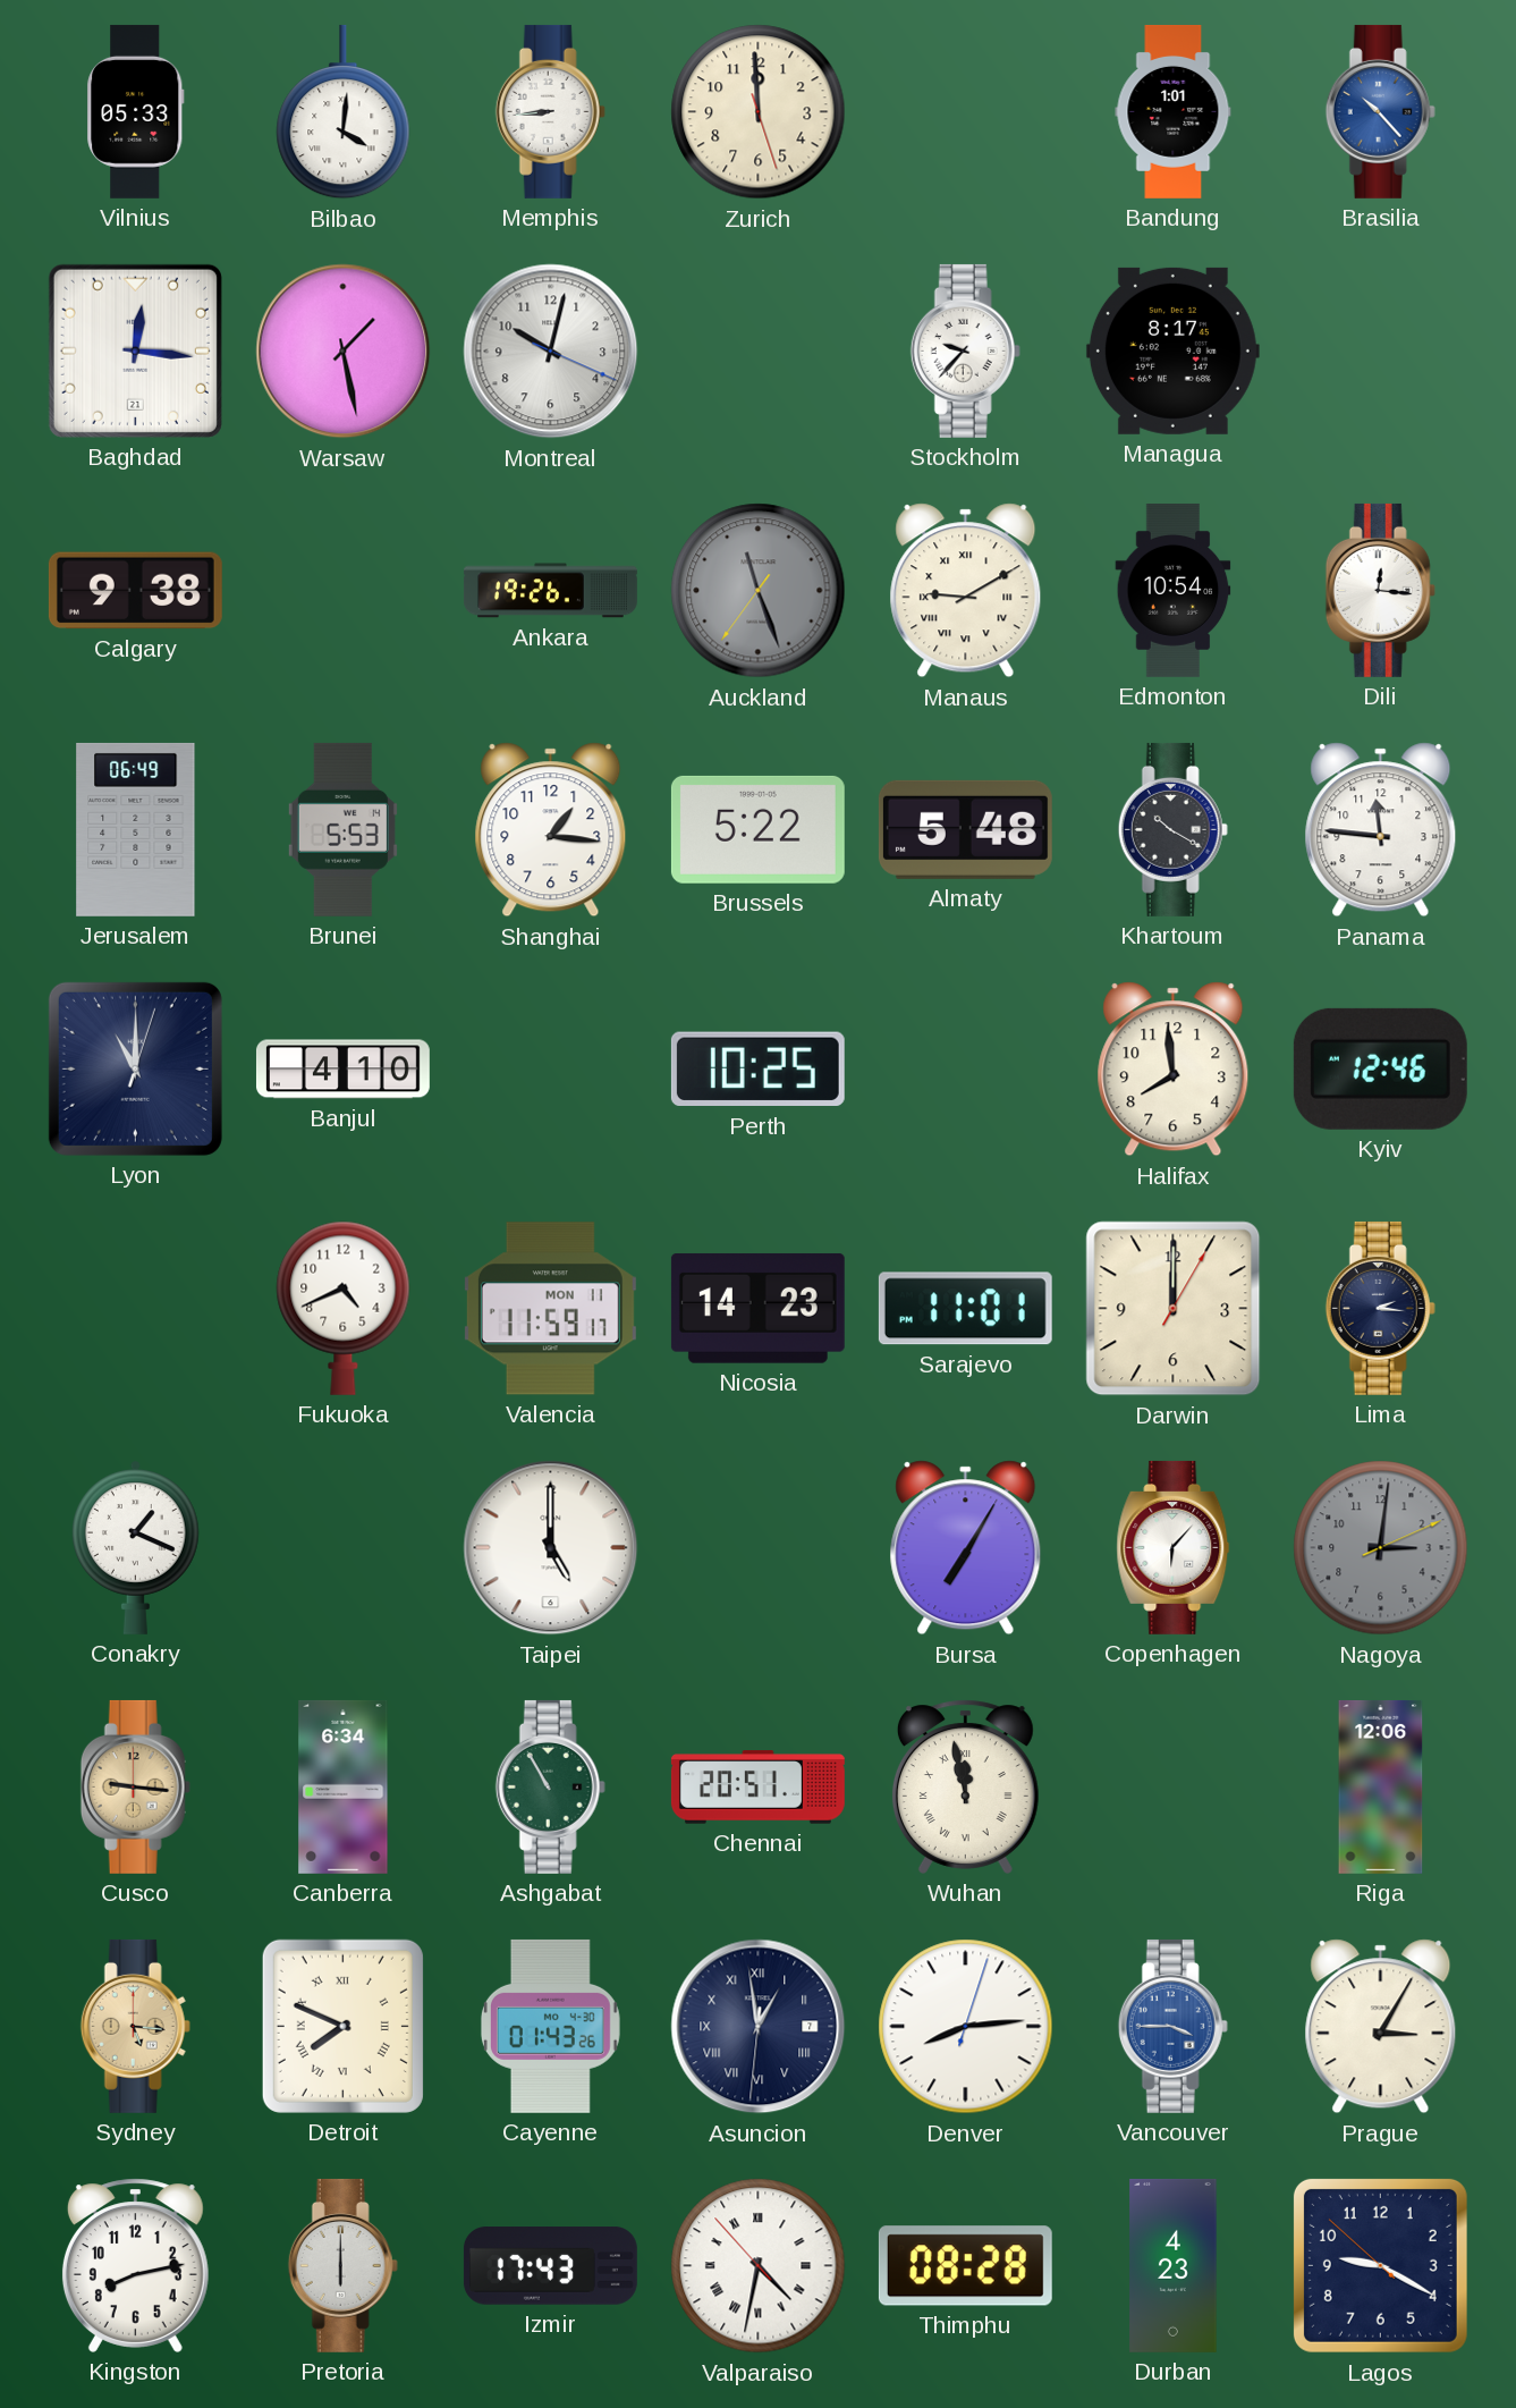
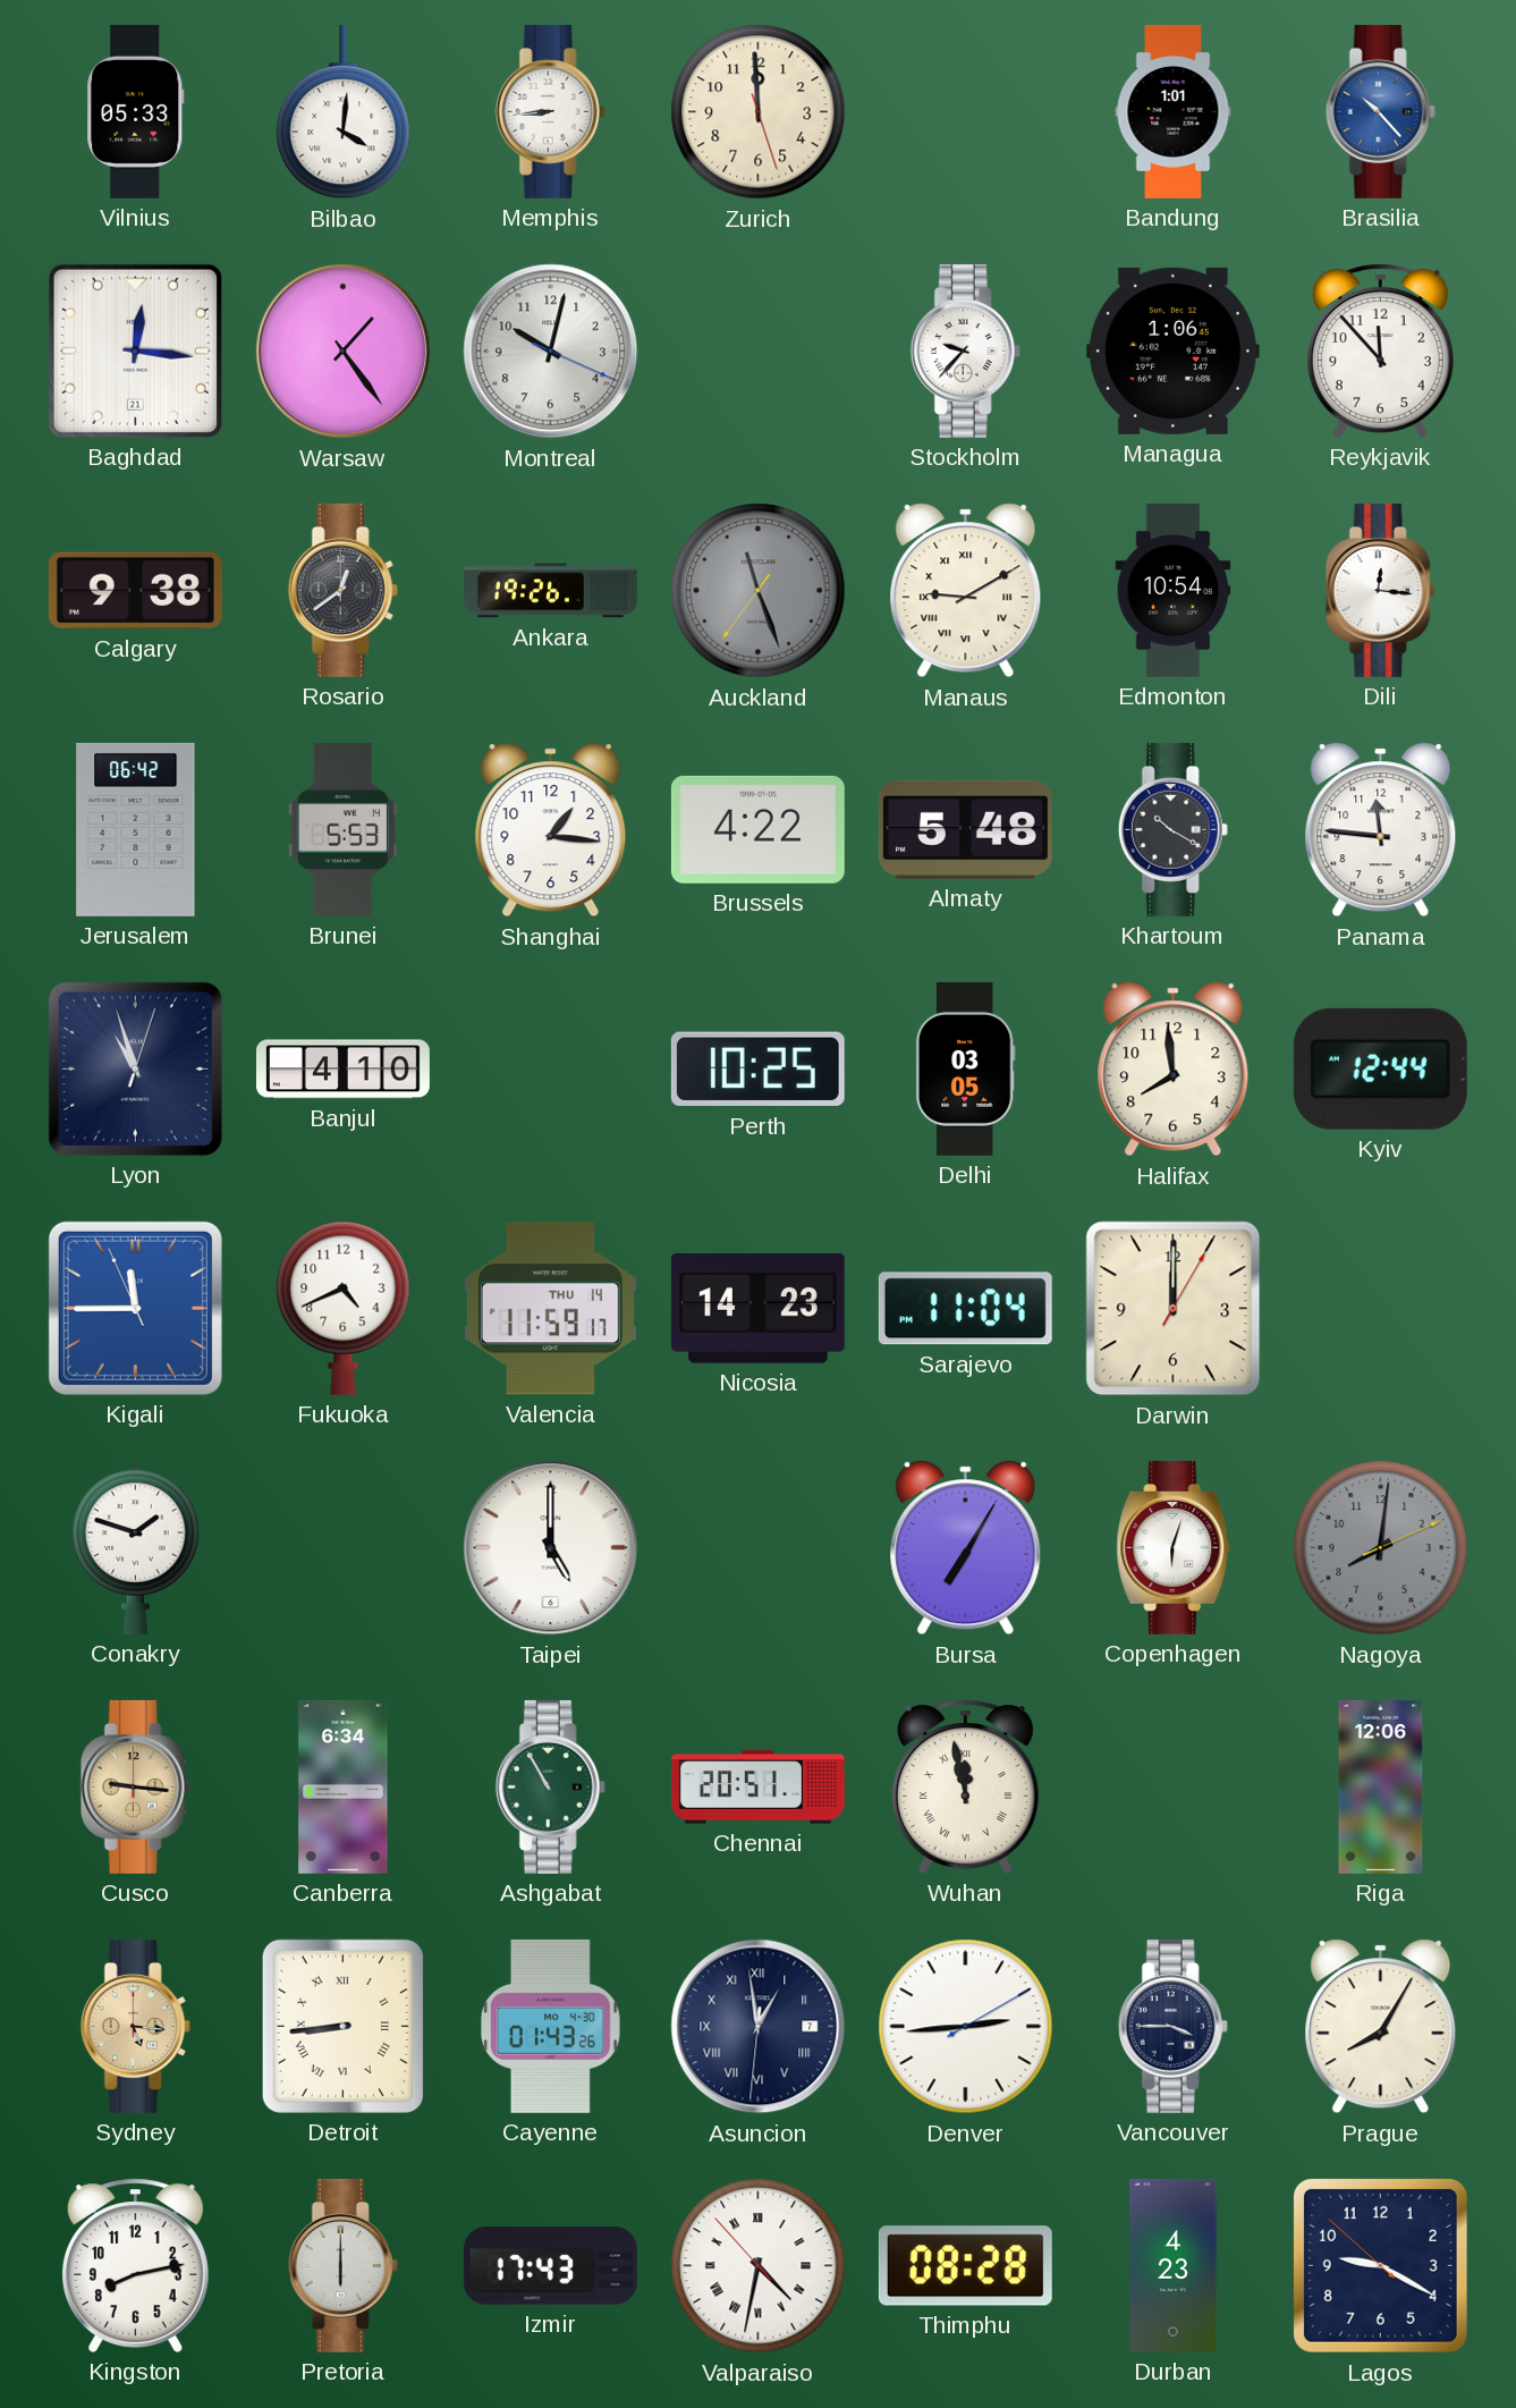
Warsaw: 1:28 -> 1:24 (344, 352)
Managua: 8:17 -> 1:06 (1172, 350)
Reykjavik: none -> 11:53 (1380, 350)
Rosario: none -> 12:39 (342, 590)
Jerusalem: 06:49 -> 06:42 (136, 829)
Brussels: 5:22 -> 4:22 (757, 829)
Lyon: 11:00 -> 10:57 (135, 1068)
Delhi: none -> 03:05 (965, 1068)
Kyiv: 12:46 -> 12:44 (1380, 1068)
Kigali: none -> 11:44 (135, 1308)
Valencia date: MON 11 -> THU 14 (550, 1309)
Sarajevo: 11:01 -> 11:04 (965, 1309)
Lima: 2:16 -> none (1380, 1308)
Conakry: 1:19 -> 1:48 (135, 1547)
Copenhagen: 6:07 -> 6:03 (1174, 1547)
Nagoya: 3:01 -> 8:01 (1381, 1548)
Detroit: 7:49 -> 8:44 (342, 2026)
Denver: 8:14 -> 2:44 (966, 2027)
Vancouver dial: blue -> navy (1172, 2026)
Prague: 3:05 -> 8:05 (1381, 2027)
